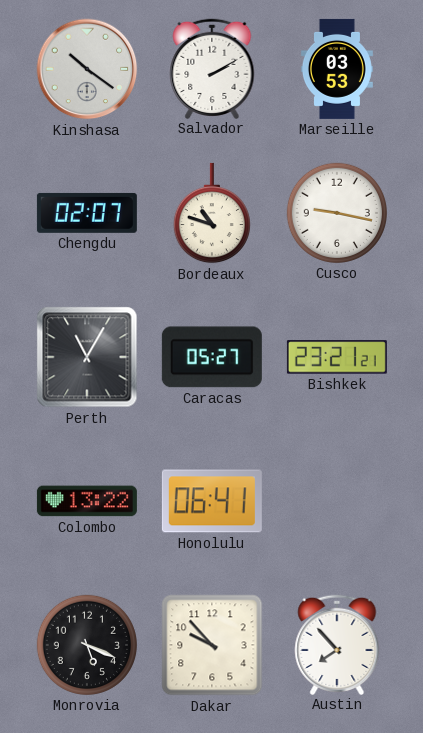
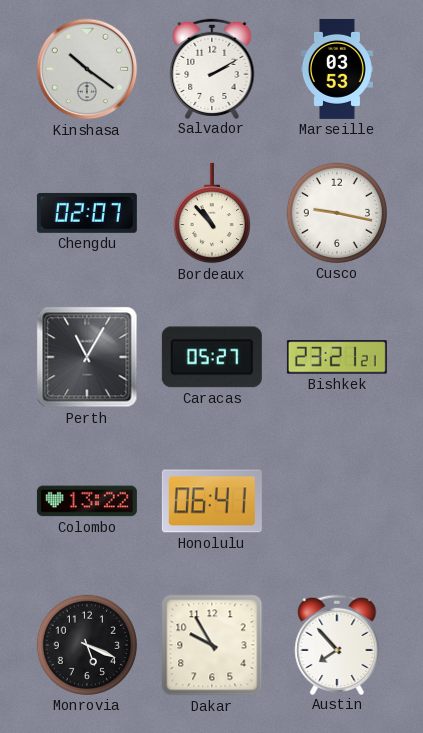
Bordeaux: 10:48 -> 10:53 (212, 213)
Dakar: 9:53 -> 9:55 (212, 645)
